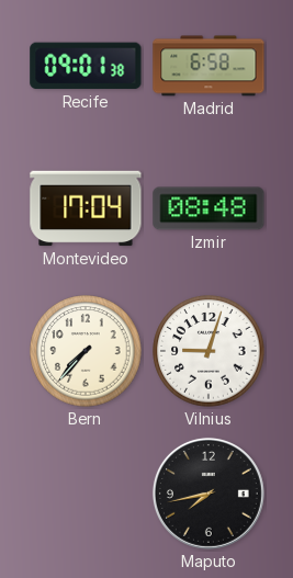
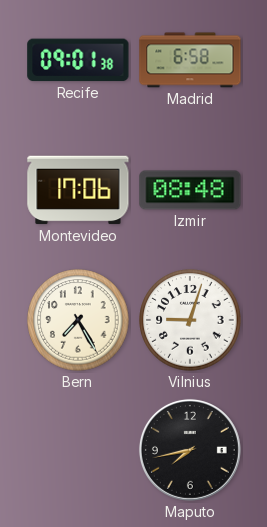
Montevideo: 17:04 -> 17:06 (78, 190)
Bern: 7:37 -> 7:25 (78, 320)
